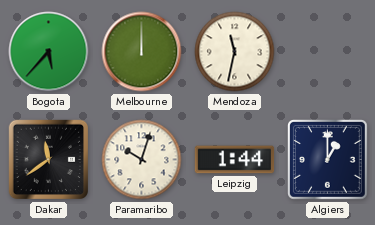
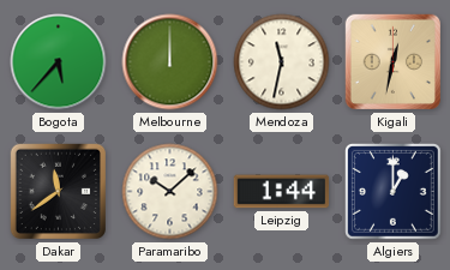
Kigali: none -> 12:32 (394, 62)
Paramaribo: 10:03 -> 10:08 (170, 192)
